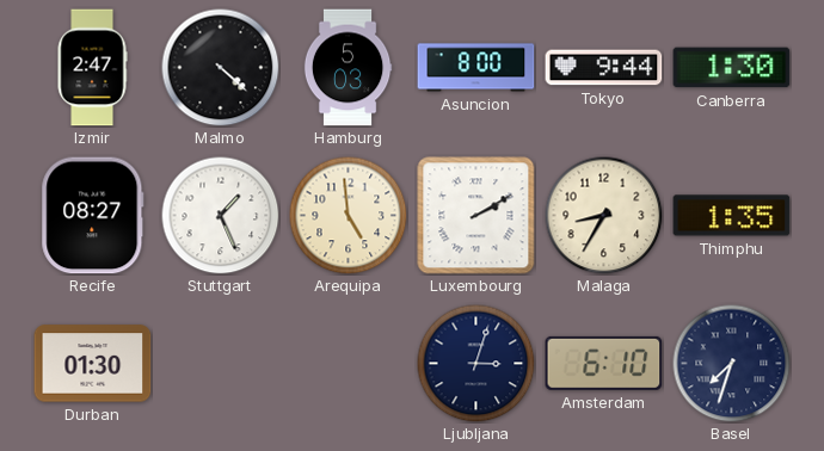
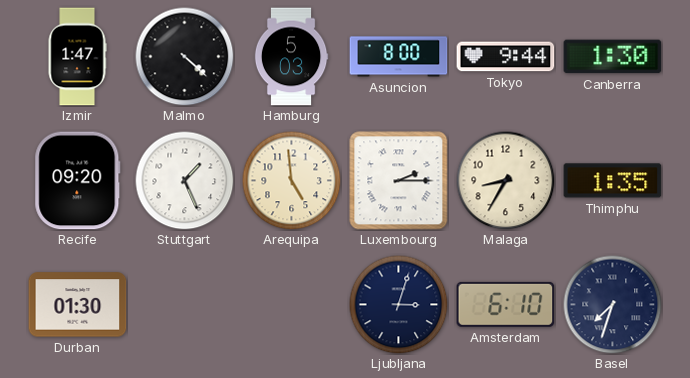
Izmir: 2:47 -> 1:47 (77, 57)
Recife: 08:27 -> 09:20 (78, 181)
Luxembourg: 2:10 -> 2:15 (399, 181)
